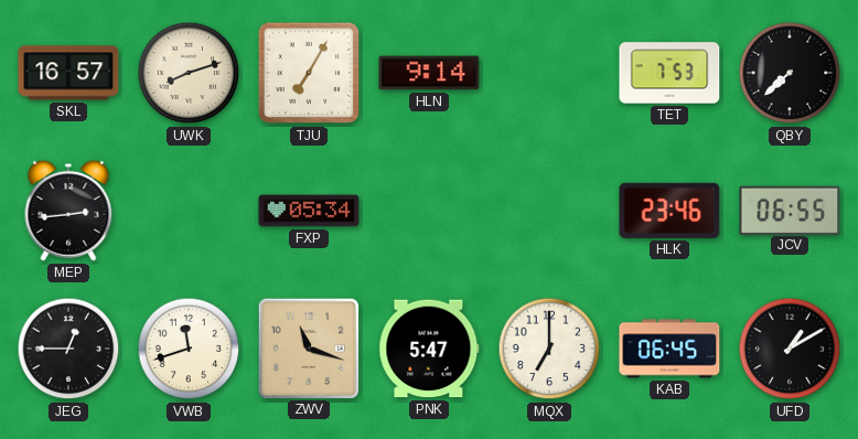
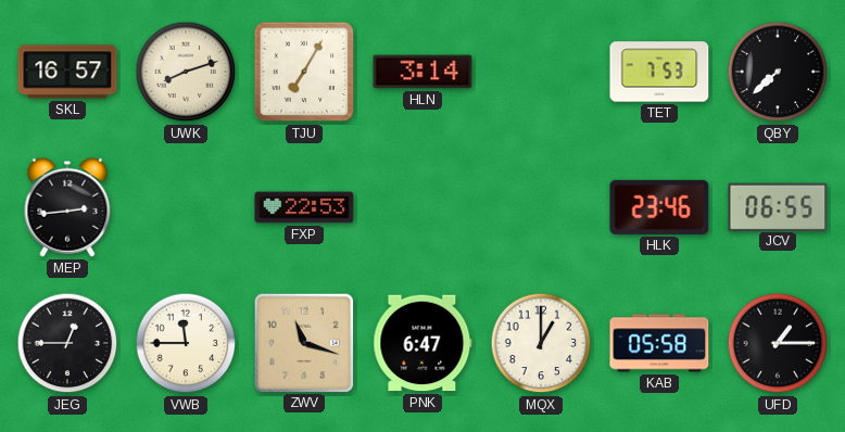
HLN: 9:14 -> 3:14 (422, 72)
FXP: 05:34 -> 22:53 (304, 207)
VWB: 11:42 -> 11:45 (186, 343)
PNK: 5:47 -> 6:47 (422, 343)
MQX: 7:00 -> 1:00 (541, 343)
KAB: 06:45 -> 05:58 (659, 343)
UFD: 1:10 -> 1:15 (778, 343)
